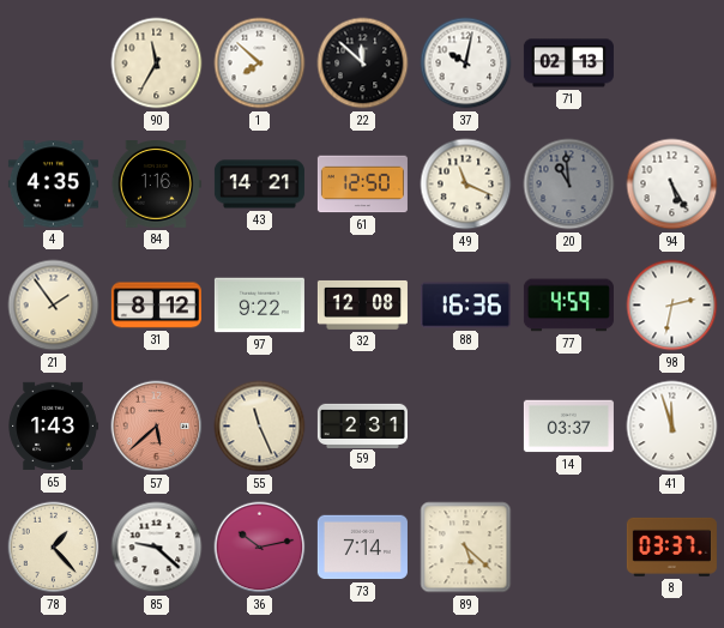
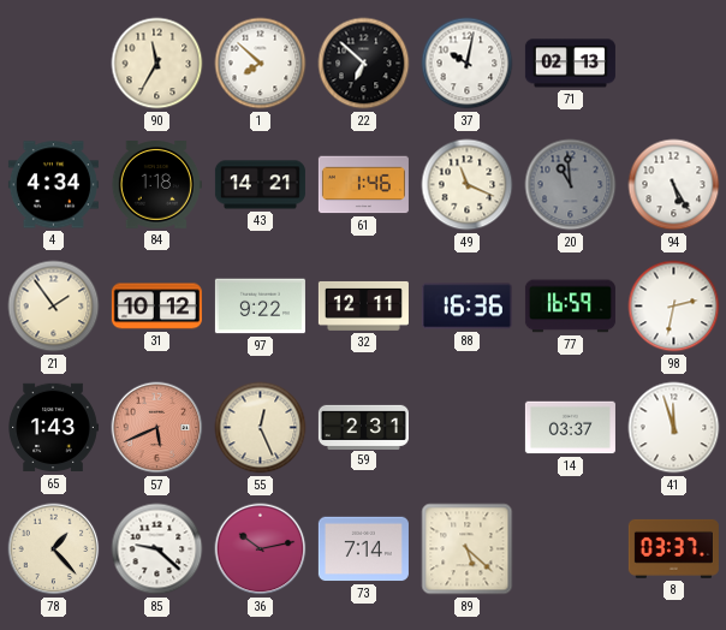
22: 11:52 -> 6:52 (364, 64)
4: 4:35 -> 4:34 (53, 185)
84: 1:16 -> 1:18 (156, 185)
61: 12:50 -> 1:46 (363, 185)
31: 8:12 -> 10:12 (156, 307)
32: 12:08 -> 12:11 (363, 305)
77: 4:59 -> 16:59 (570, 307)
57: 5:38 -> 5:41 (157, 428)
55: 11:26 -> 12:26 (261, 428)
